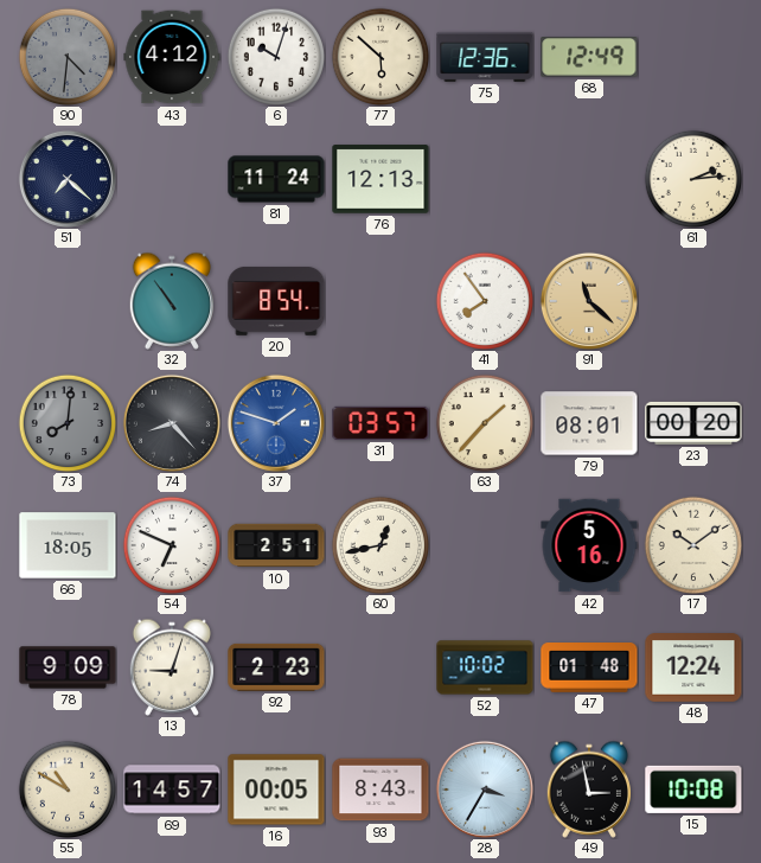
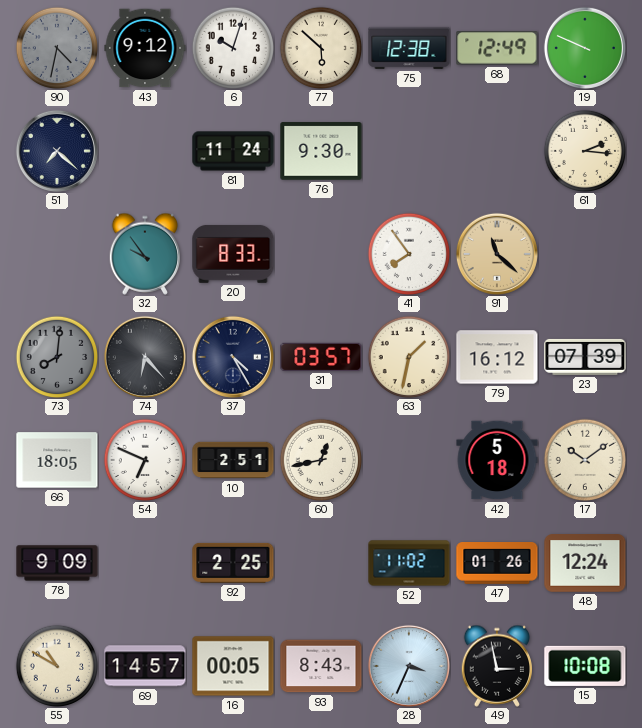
90: 4:31 -> 4:32 (57, 48)
43: 4:12 -> 9:12 (145, 48)
75: 12:36 -> 12:38 (409, 48)
19: none -> 9:49 (585, 48)
76: 12:13 -> 9:30 (321, 151)
61: 2:14 -> 2:16 (585, 151)
32: 10:54 -> 9:54 (144, 254)
20: 8:54 -> 8:33 (233, 254)
74: 8:23 -> 6:23 (145, 357)
37: 1:48 -> 4:25 (233, 357)
37 dial: blue -> navy (233, 357)
63: 1:37 -> 1:32 (409, 357)
79: 08:01 -> 16:12 (497, 357)
23: 00:20 -> 07:39 (585, 357)
42: 5:16 -> 5:18 (497, 460)
13: 9:03 -> none (171, 667)
92: 2:23 -> 2:25 (233, 563)
52: 10:02 -> 11:02 (409, 563)
47: 01:48 -> 01:26 (497, 564)
28: 3:35 -> 3:34 (409, 666)
